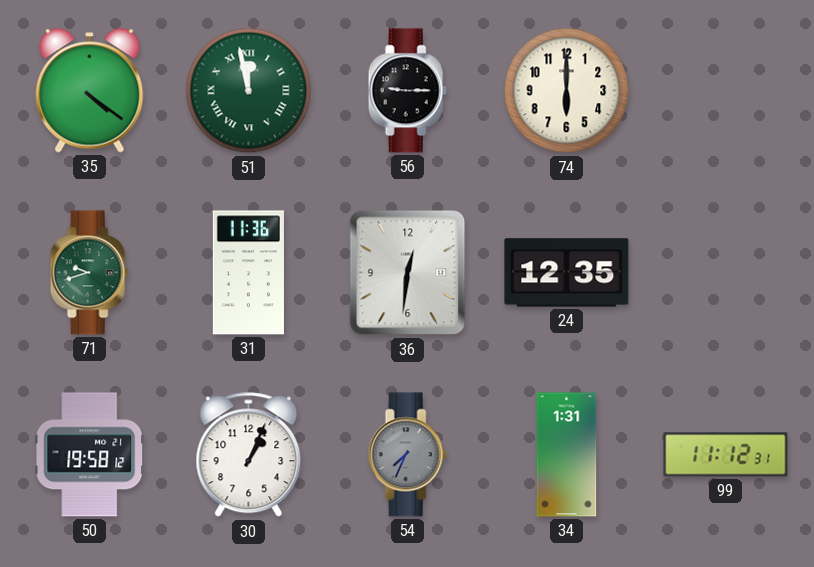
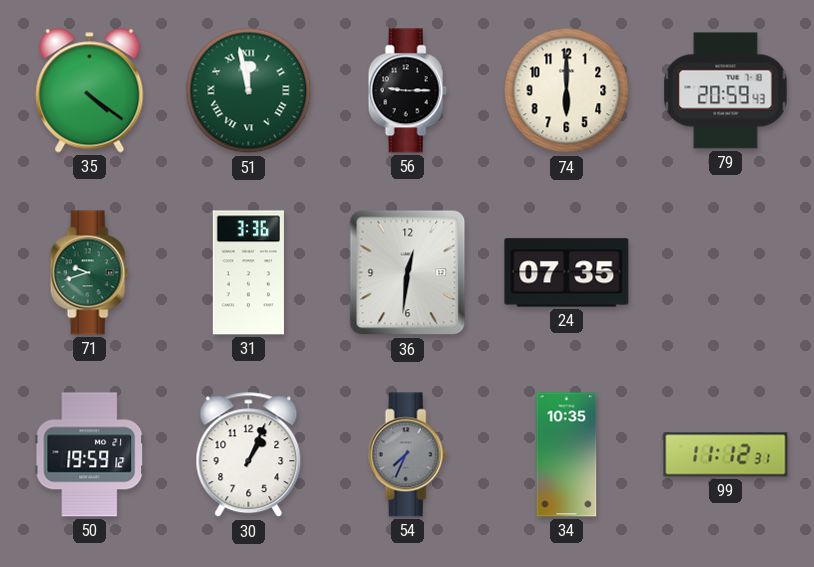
79: none -> 20:59 (726, 91)
31: 11:36 -> 3:36 (248, 273)
24: 12:35 -> 07:35 (567, 273)
50: 19:58 -> 19:59 (90, 455)
34: 1:31 -> 10:35 (567, 455)
